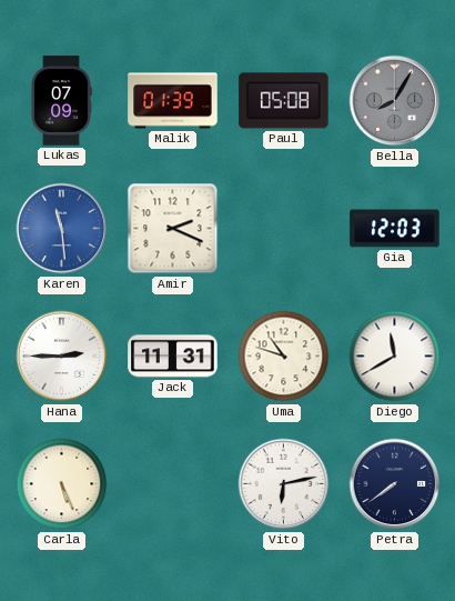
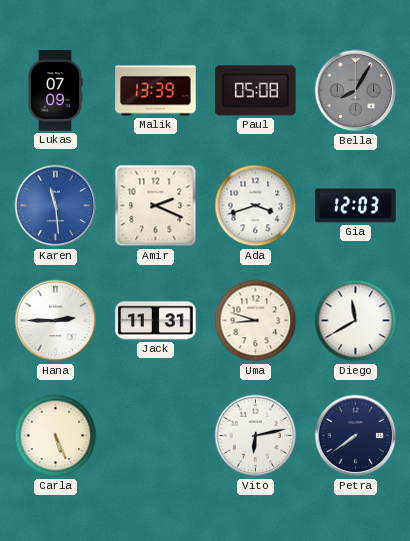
Malik: 01:39 -> 13:39 (156, 91)
Ada: none -> 3:42 (256, 206)
Uma: 10:48 -> 8:48 (256, 321)
